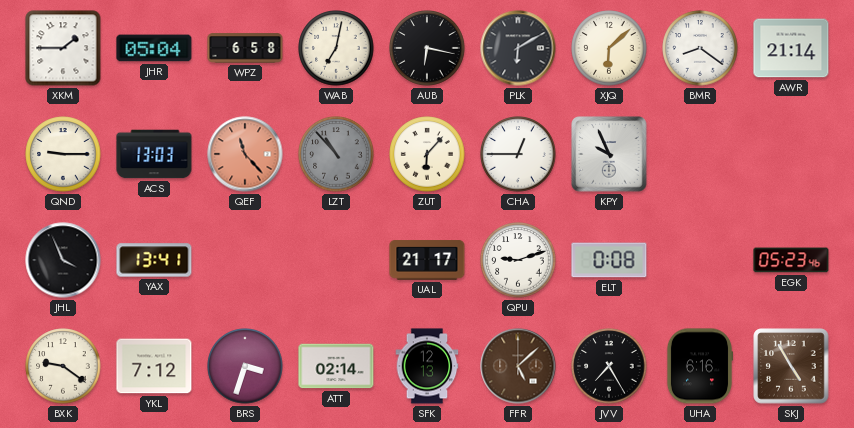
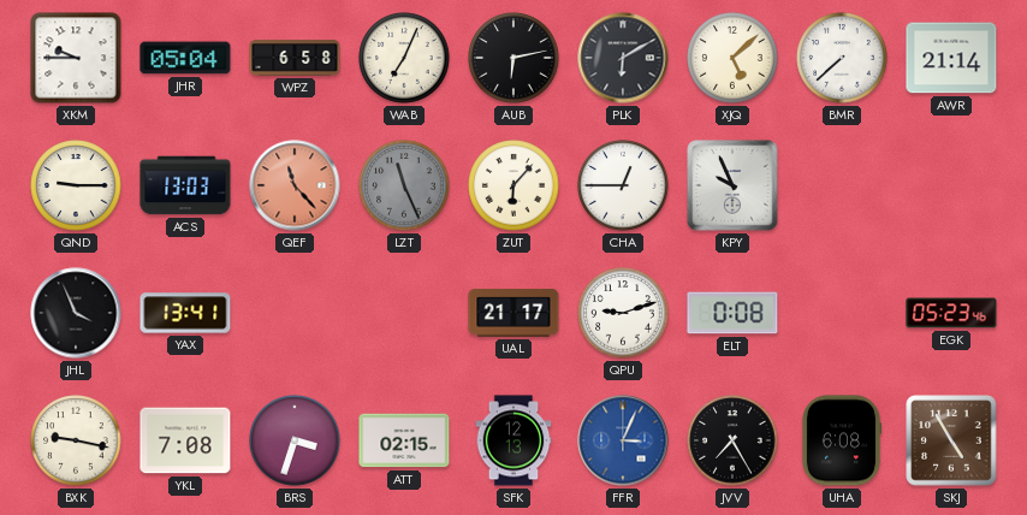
XKM: 1:45 -> 9:45 (76, 58)
WAB: 7:02 -> 7:04 (404, 58)
AUB: 6:17 -> 6:13 (513, 58)
XJQ: 6:08 -> 5:08 (732, 58)
BMR: 8:21 -> 7:38 (842, 58)
LZT: 10:53 -> 11:26 (404, 185)
BXK: 9:21 -> 9:17 (76, 440)
YKL: 7:12 -> 7:08 (185, 440)
ATT: 02:14 -> 02:15 (404, 440)
FFR: 5:08 -> 3:04 (623, 440)
FFR dial: brown -> blue (623, 440)
UHA: 6:16 -> 6:08 (842, 440)
